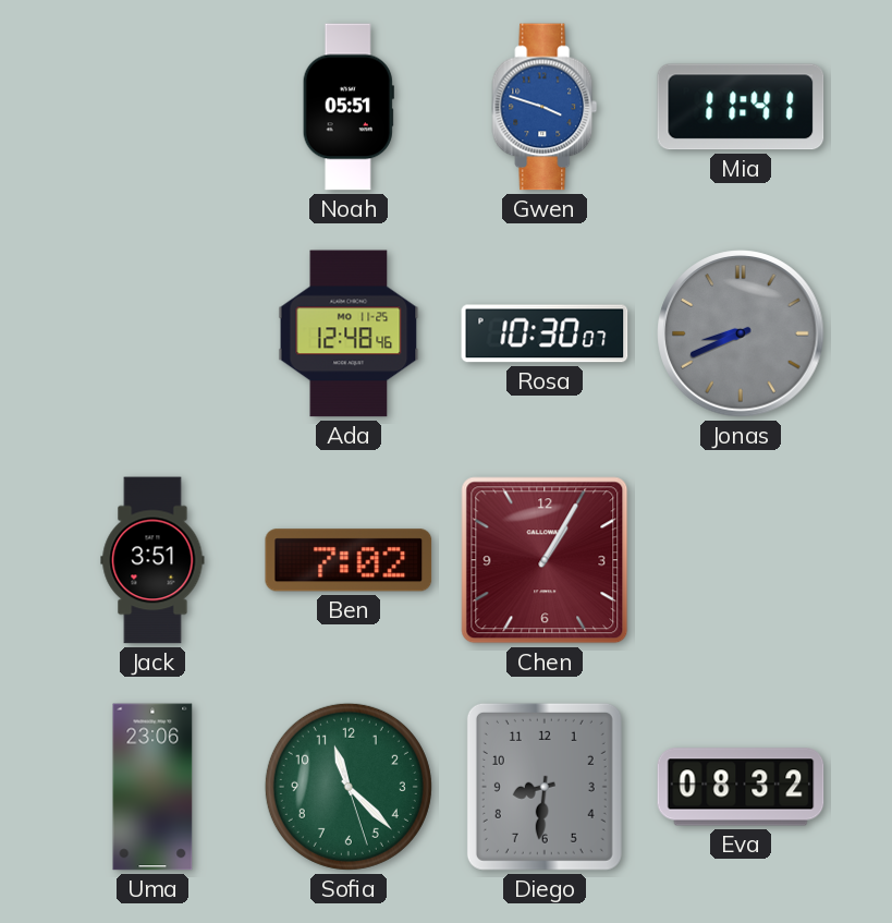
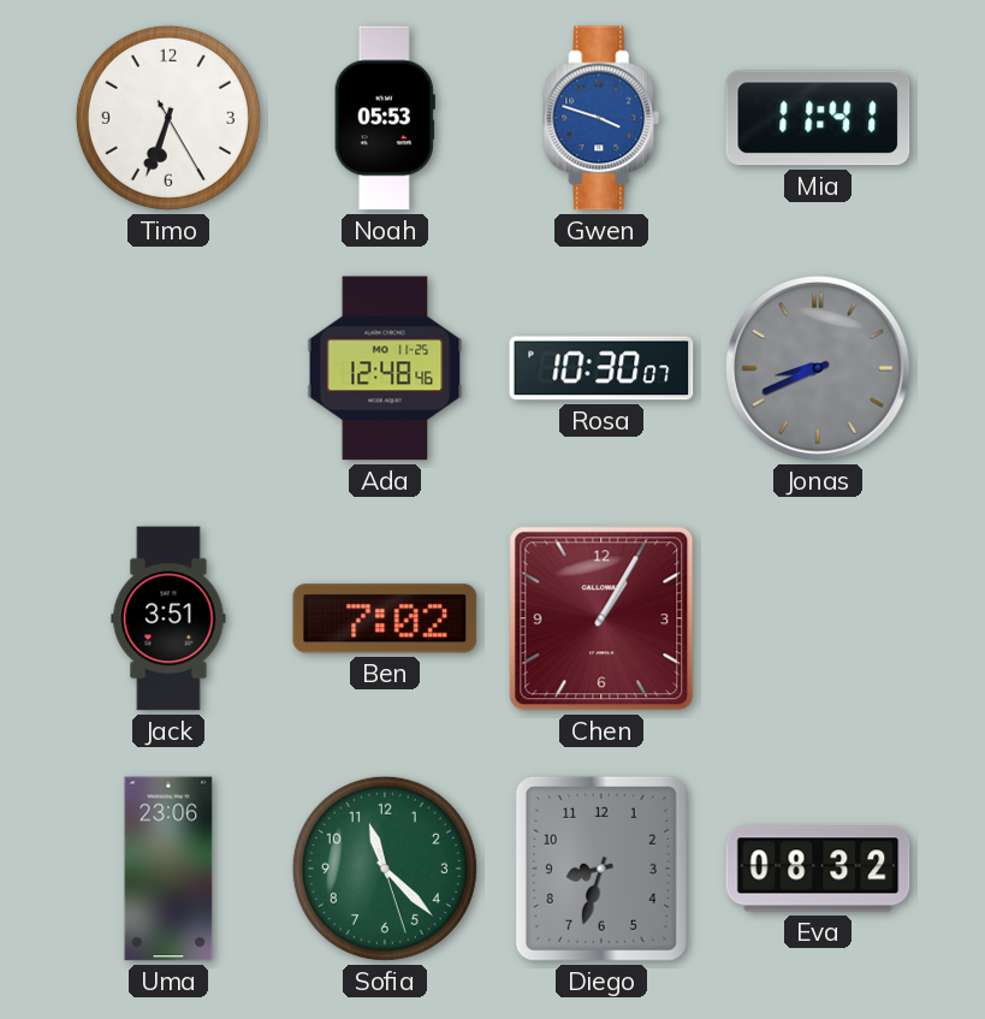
Timo: none -> 6:33 (168, 118)
Noah: 05:51 -> 05:53 (385, 118)
Diego: 8:31 -> 8:33 (601, 869)
